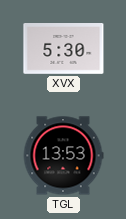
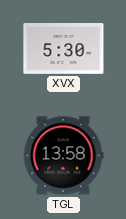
TGL: 13:53 -> 13:58 (63, 156)
